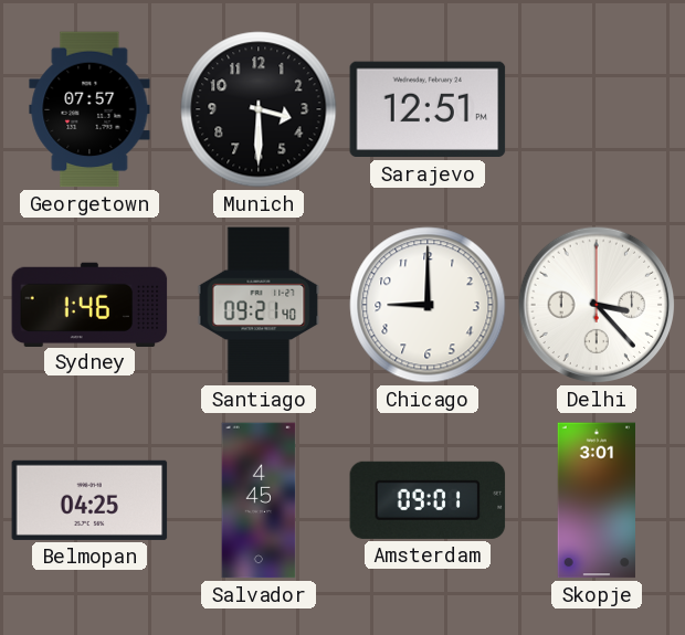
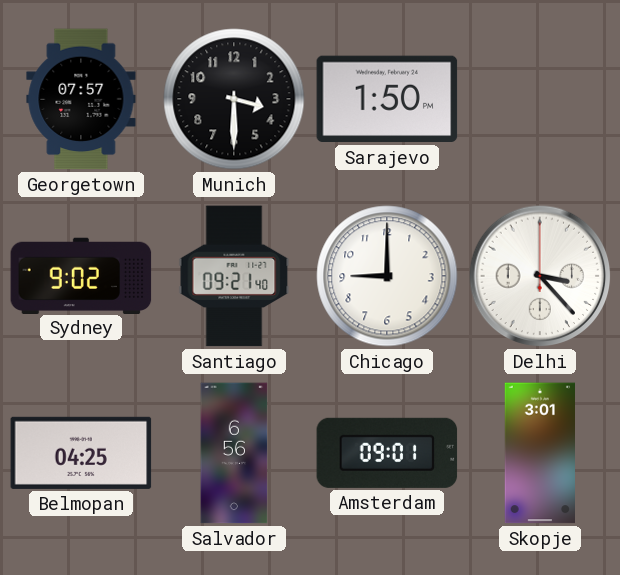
Sarajevo: 12:51 -> 1:50 (387, 99)
Sydney: 1:46 -> 9:02 (81, 275)
Salvador: 4:45 -> 6:56 (234, 453)
